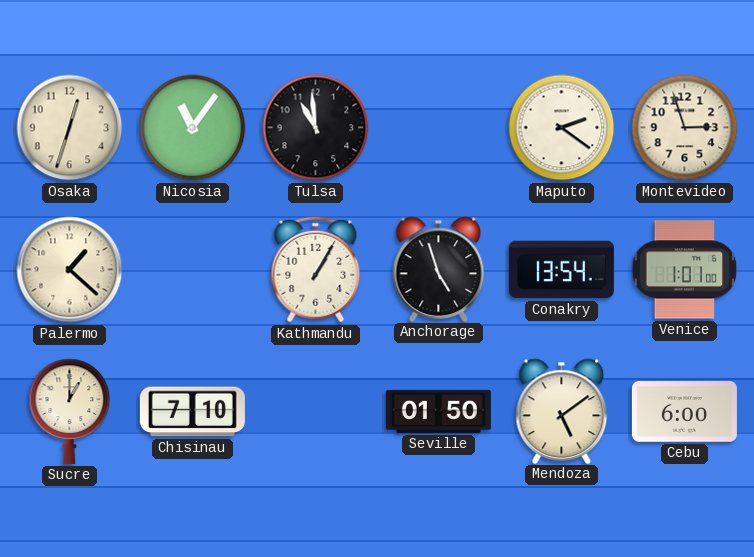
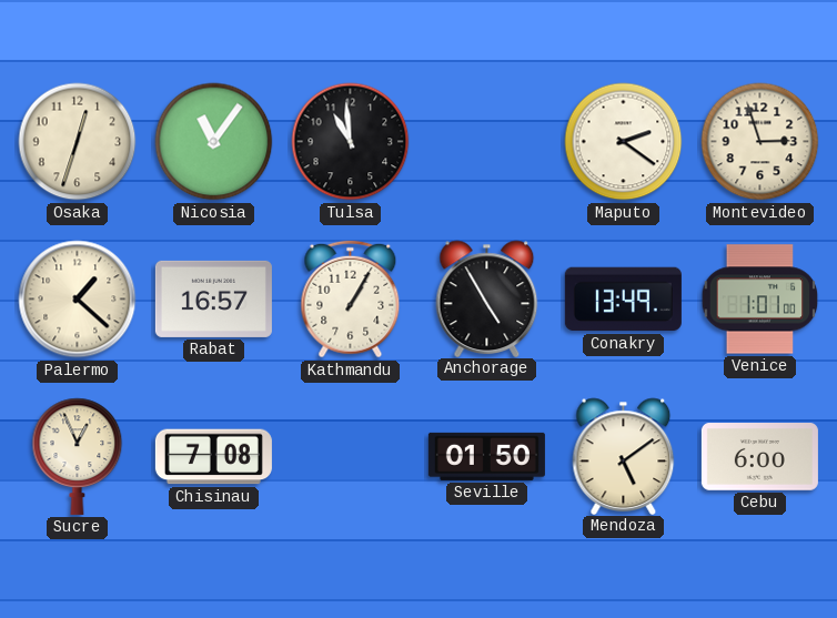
Rabat: none -> 16:57 (213, 298)
Anchorage: 4:57 -> 4:55 (487, 298)
Conakry: 13:54 -> 13:49 (623, 300)
Sucre: 1:00 -> 12:56 (78, 456)
Chisinau: 7:10 -> 7:08 (213, 457)
